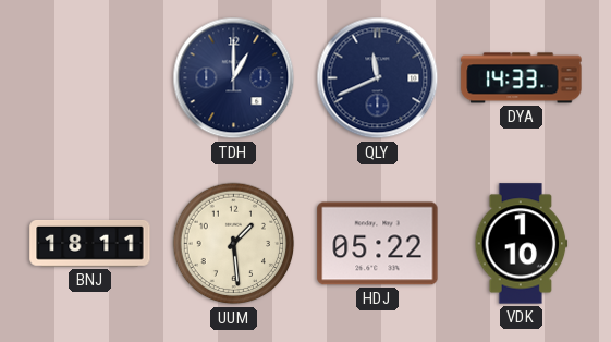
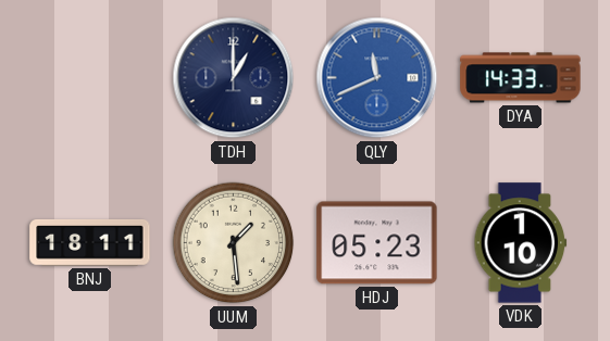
QLY dial: navy -> blue (377, 78)
HDJ: 05:22 -> 05:23 (377, 243)
